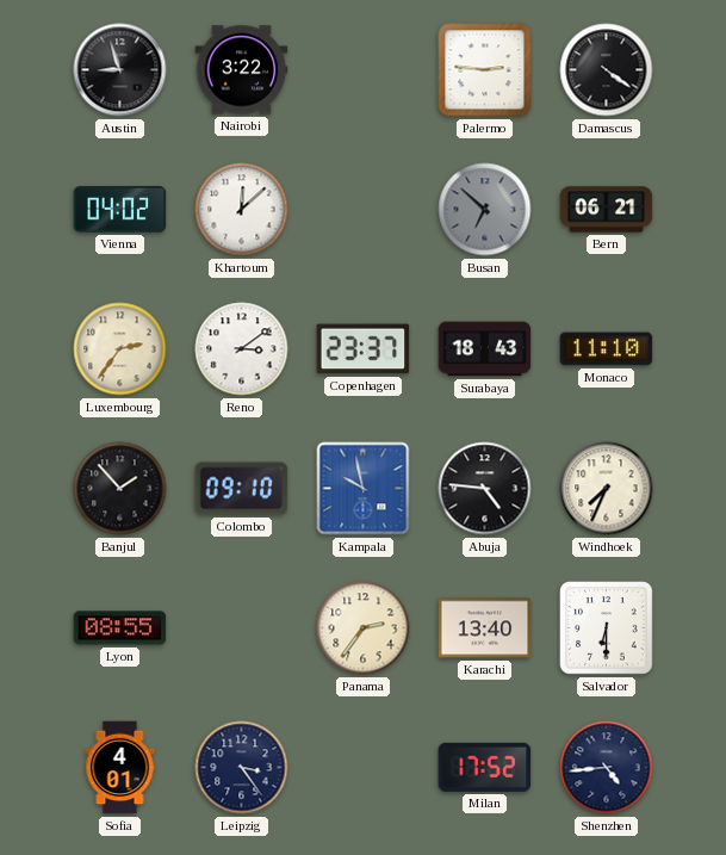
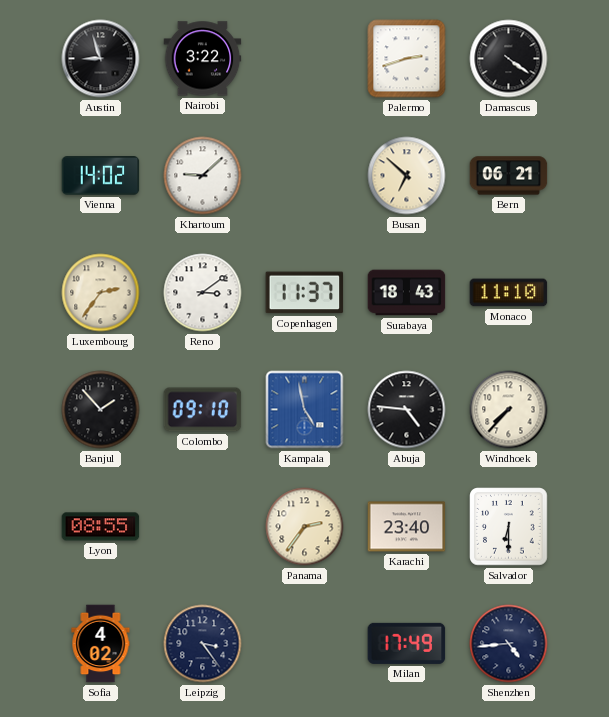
Palermo: 2:46 -> 2:42 (407, 59)
Vienna: 04:02 -> 14:02 (101, 176)
Khartoum: 12:08 -> 9:08 (203, 176)
Busan dial: grey -> cream (407, 176)
Copenhagen: 23:37 -> 11:37 (305, 293)
Kampala: 9:58 -> 4:58 (305, 410)
Windhoek: 7:34 -> 7:37 (509, 410)
Karachi: 13:40 -> 23:40 (407, 527)
Sofia: 4:01 -> 4:02 (101, 644)
Milan: 17:52 -> 17:49 (407, 643)
